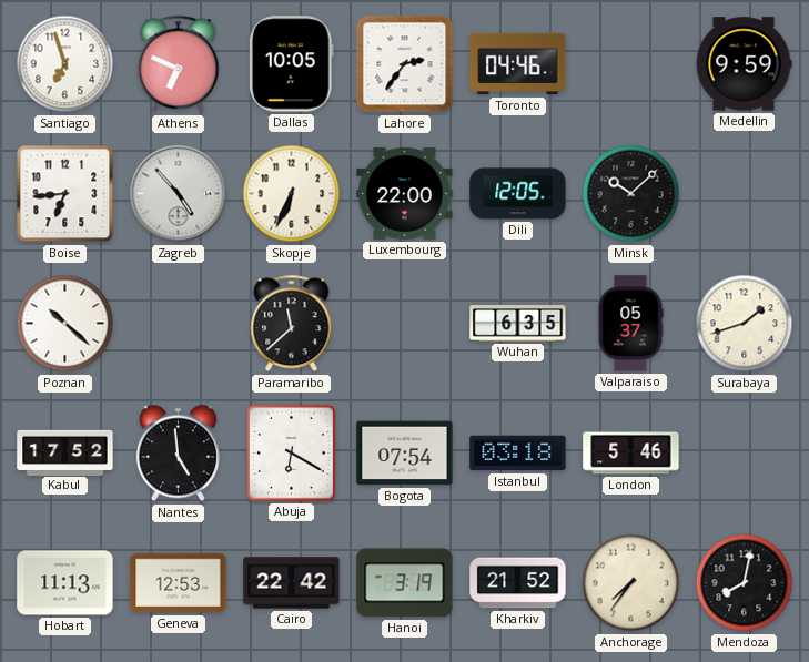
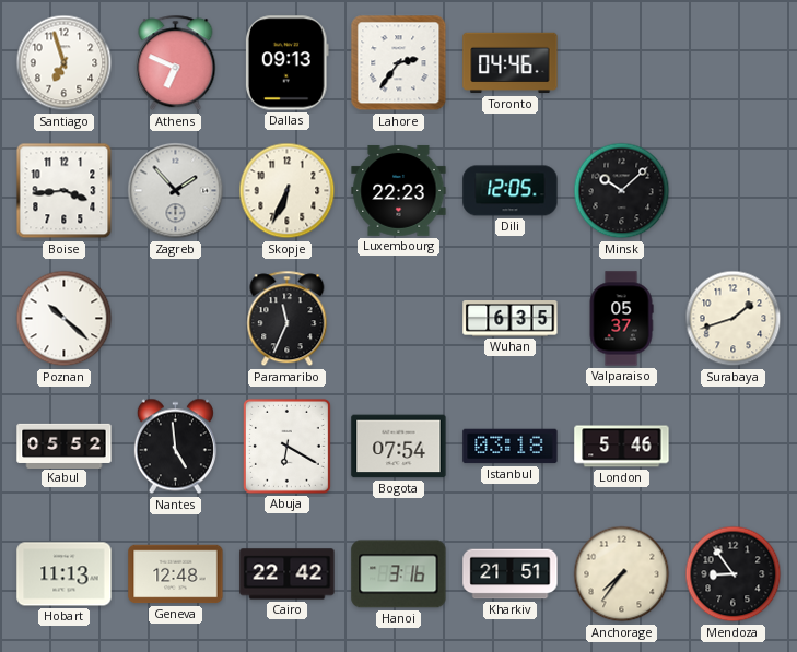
Dallas: 10:05 -> 09:13 (286, 63)
Medellin: 9:59 -> none (744, 64)
Boise: 6:44 -> 3:44 (65, 191)
Zagreb: 4:53 -> 1:53 (176, 191)
Luxembourg: 22:00 -> 22:23 (399, 190)
Paramaribo: 11:38 -> 11:34 (288, 319)
Kabul: 17:52 -> 05:52 (65, 446)
Geneva: 12:53 -> 12:48 (176, 574)
Hanoi: 3:19 -> 3:16 (399, 574)
Kharkiv: 21:52 -> 21:51 (511, 574)
Mendoza: 8:02 -> 8:54 (734, 574)
